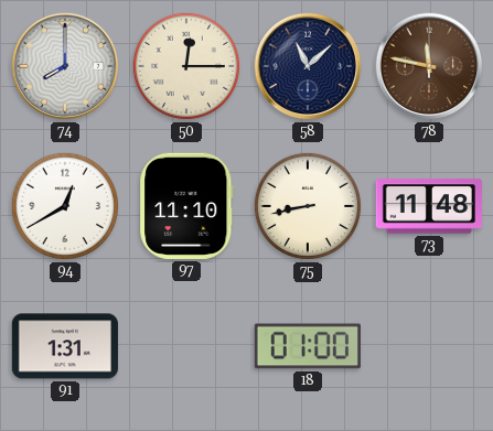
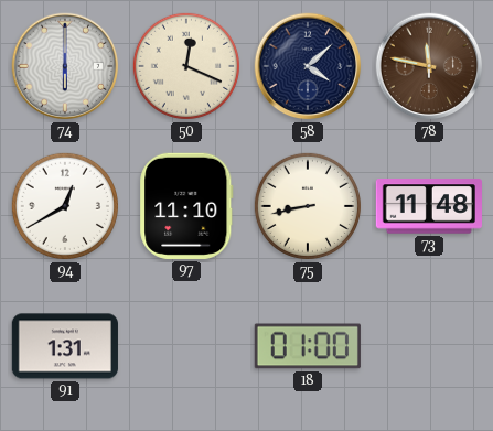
74: 8:00 -> 6:00 (65, 66)
50: 12:15 -> 12:19 (186, 66)
58: 11:08 -> 4:08 (308, 66)
